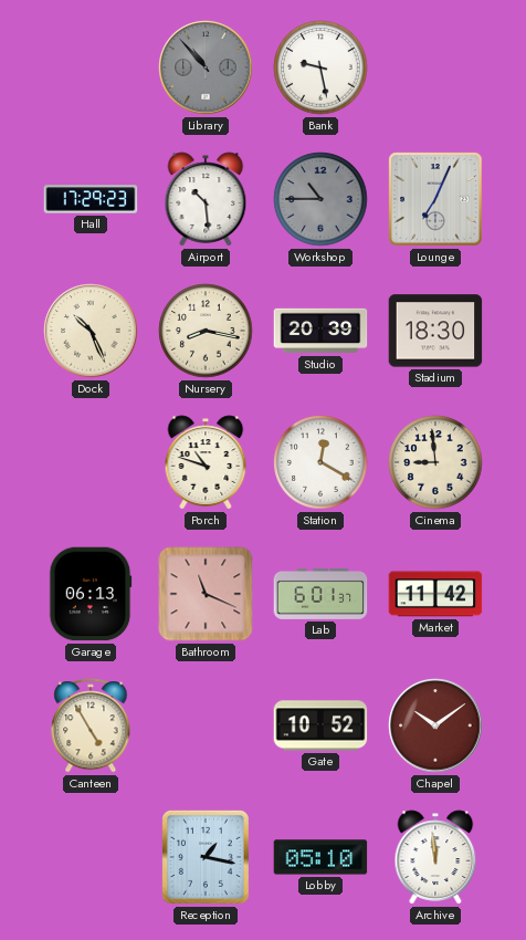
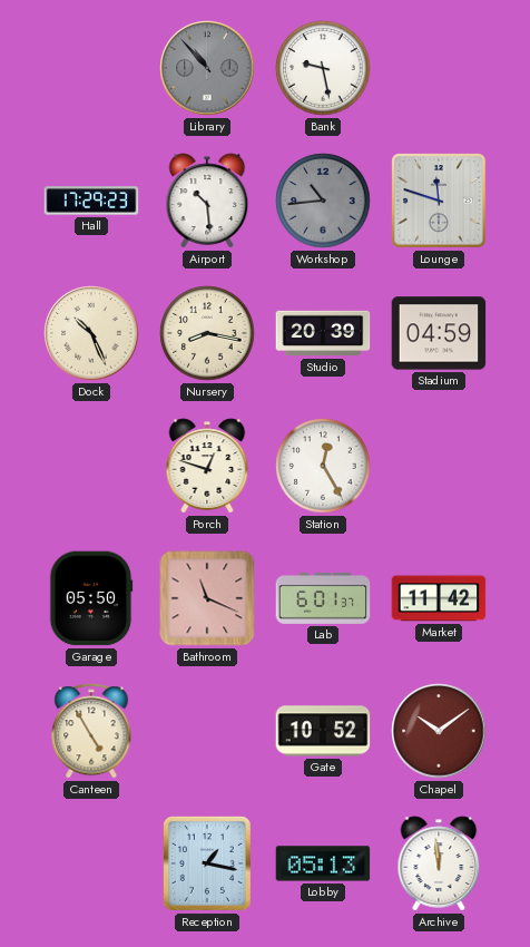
Workshop: 10:45 -> 10:44 (323, 201)
Lounge: 7:04 -> 11:48 (439, 201)
Stadium: 18:30 -> 04:59 (439, 333)
Porch: 10:48 -> 12:48 (207, 466)
Station: 12:20 -> 12:25 (323, 466)
Cinema: 8:59 -> none (435, 462)
Garage: 06:13 -> 05:50 (91, 598)
Lobby: 05:10 -> 05:13 (323, 863)
